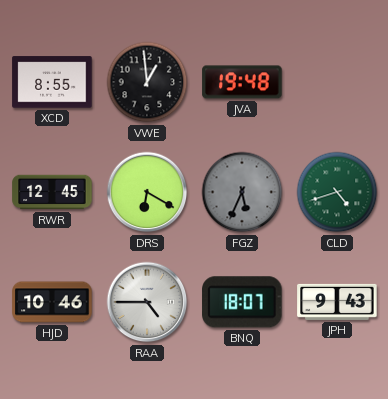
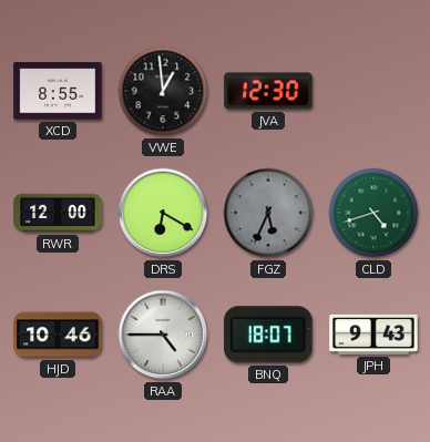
JVA: 19:48 -> 12:30 (268, 91)
RWR: 12:45 -> 12:00 (58, 213)
